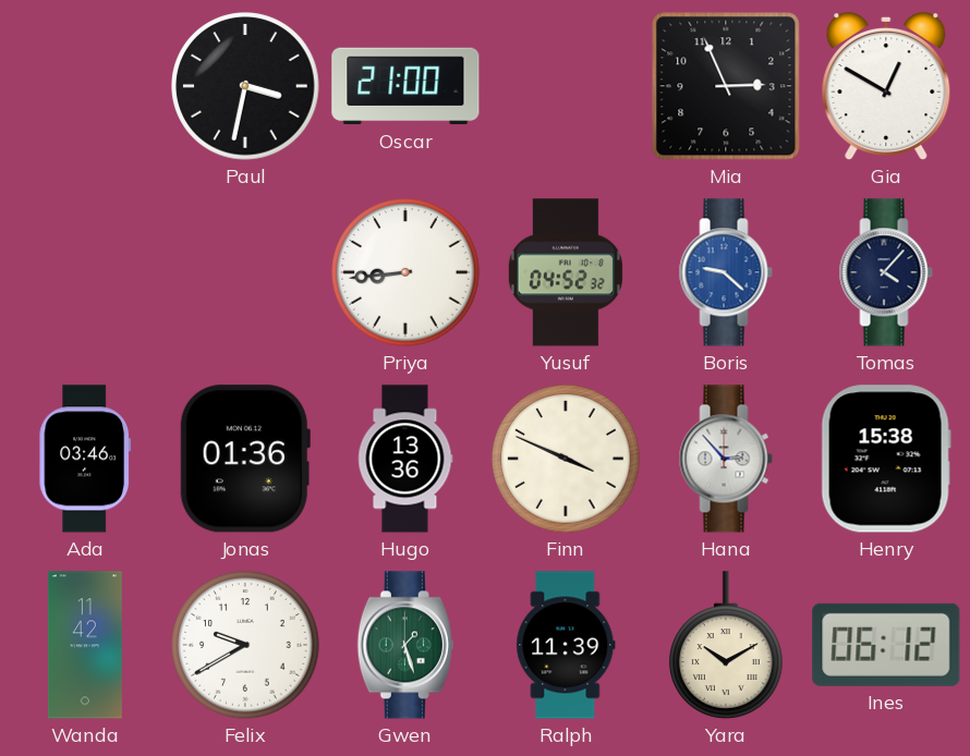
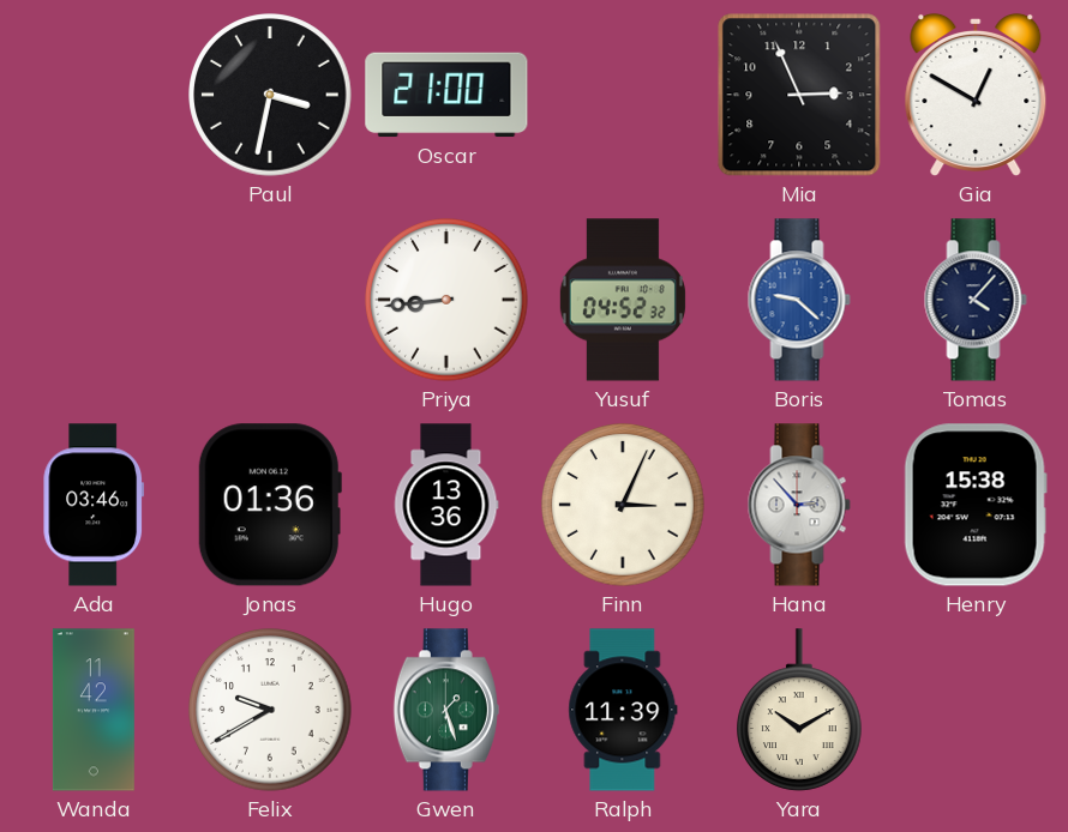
Finn: 3:49 -> 3:04 (623, 505)
Ines: 06:12 -> none (886, 645)
